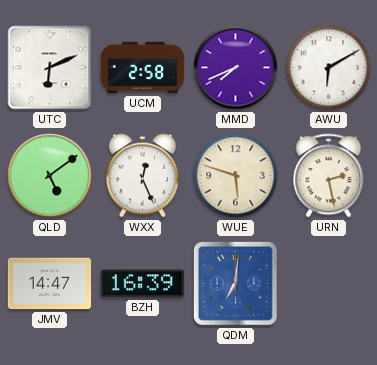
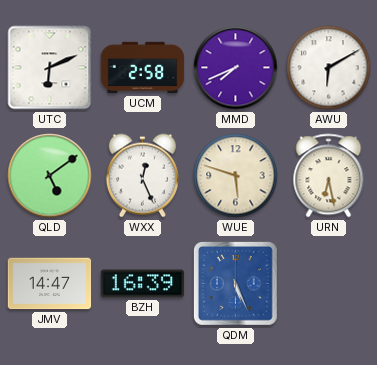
URN: 2:28 -> 6:28 (329, 176)
QDM: 7:01 -> 5:26 (235, 283)
